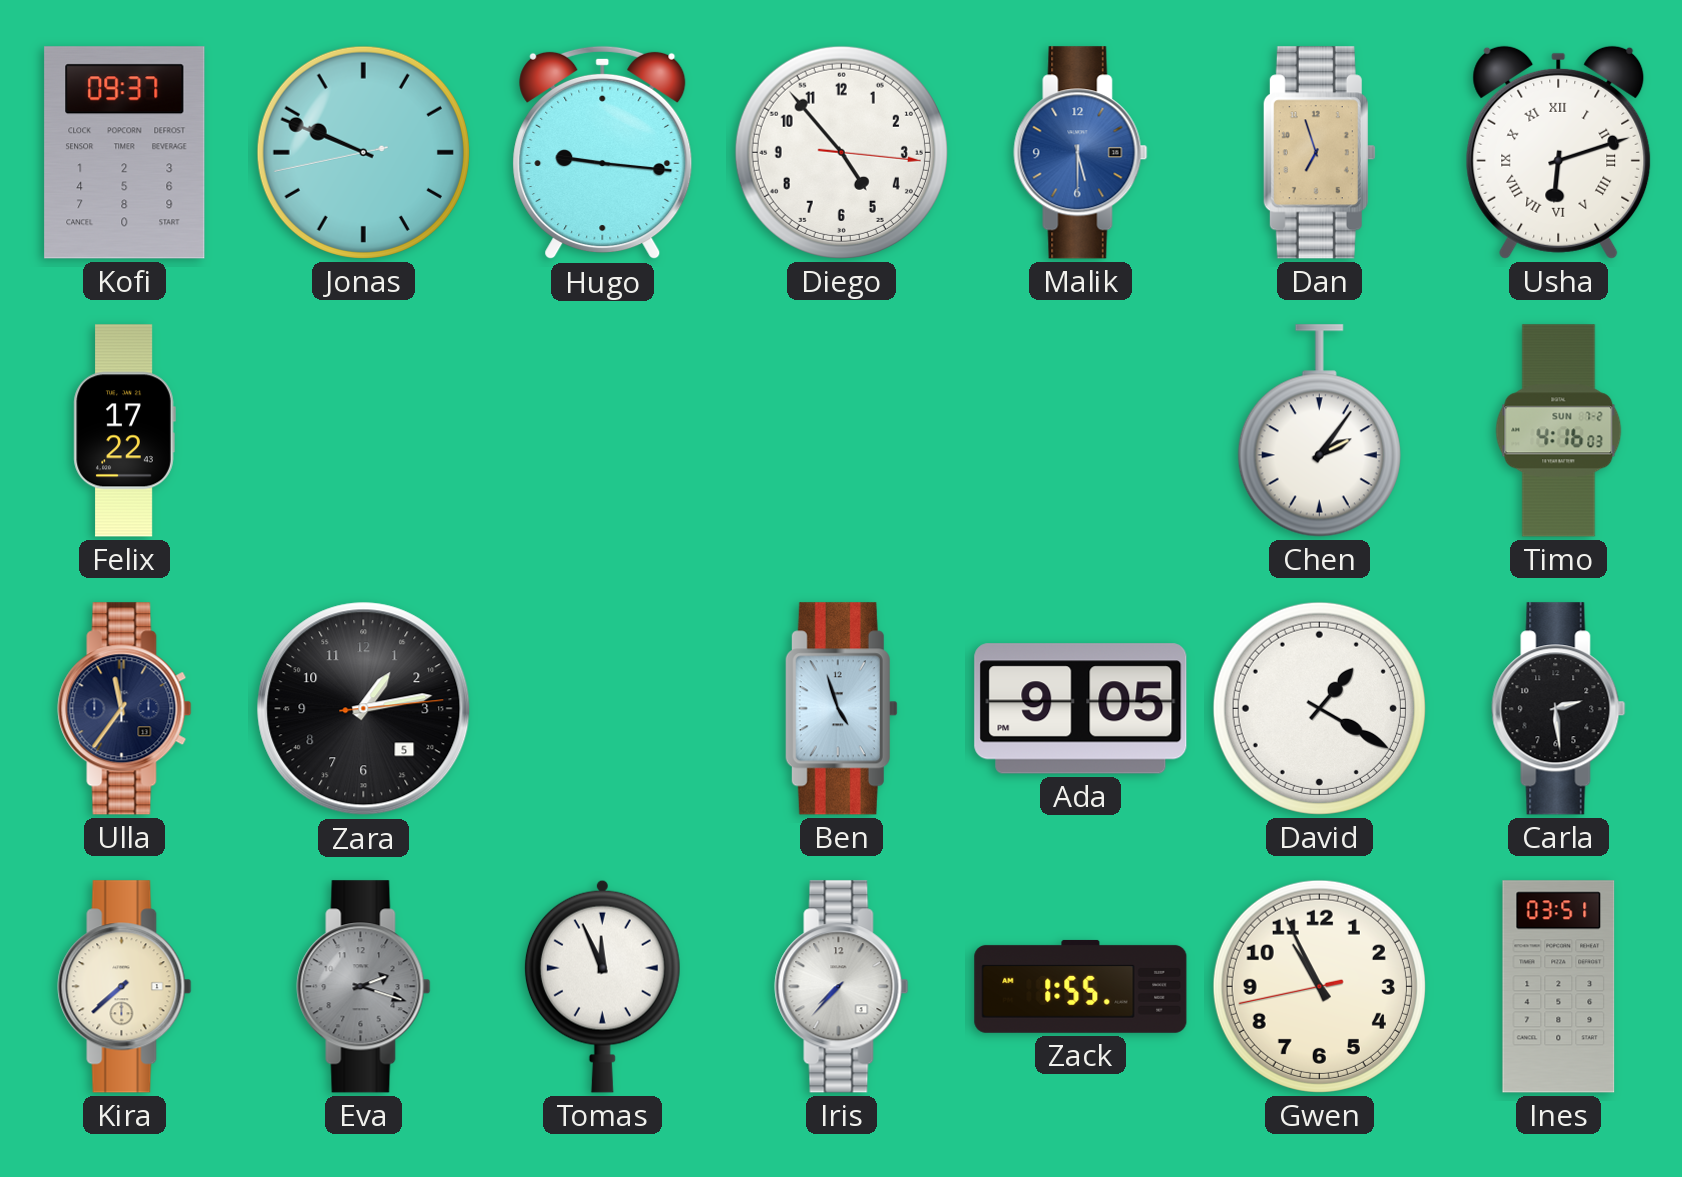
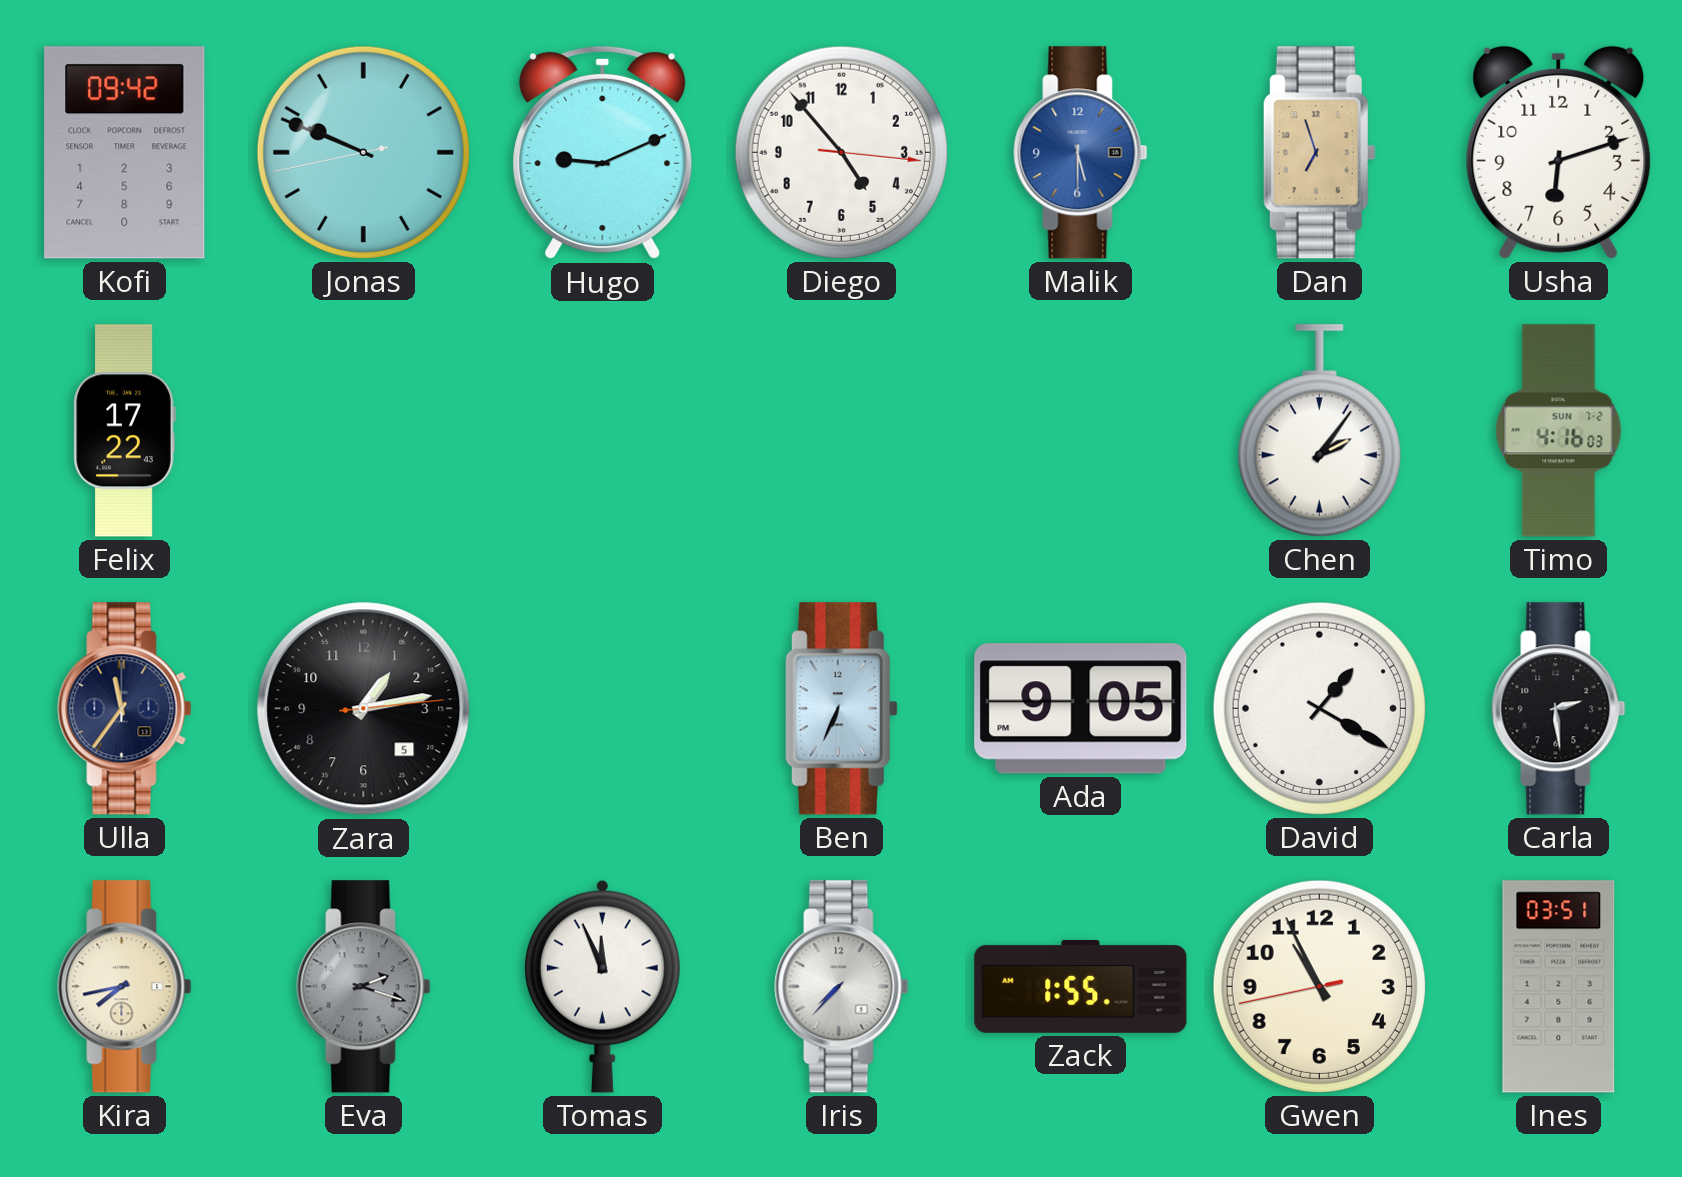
Kofi: 09:37 -> 09:42 (125, 153)
Hugo: 9:16 -> 9:11 (603, 153)
Usha numerals: Roman -> Arabic (1559, 152)
Ben: 4:57 -> 6:34 (841, 709)
Kira: 7:38 -> 7:43 (125, 987)
